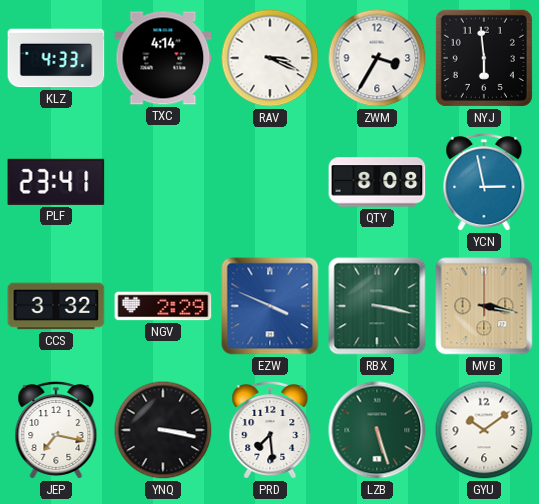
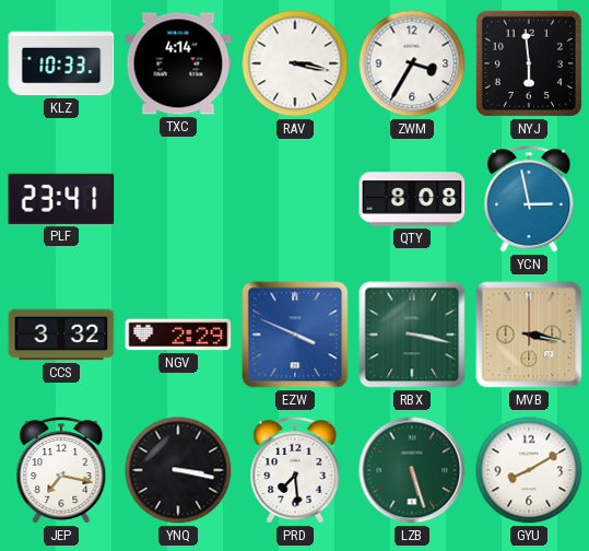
KLZ: 4:33 -> 10:33 (61, 63)
RAV: 3:19 -> 3:17 (295, 63)
GYU: 10:09 -> 8:10 (529, 470)
